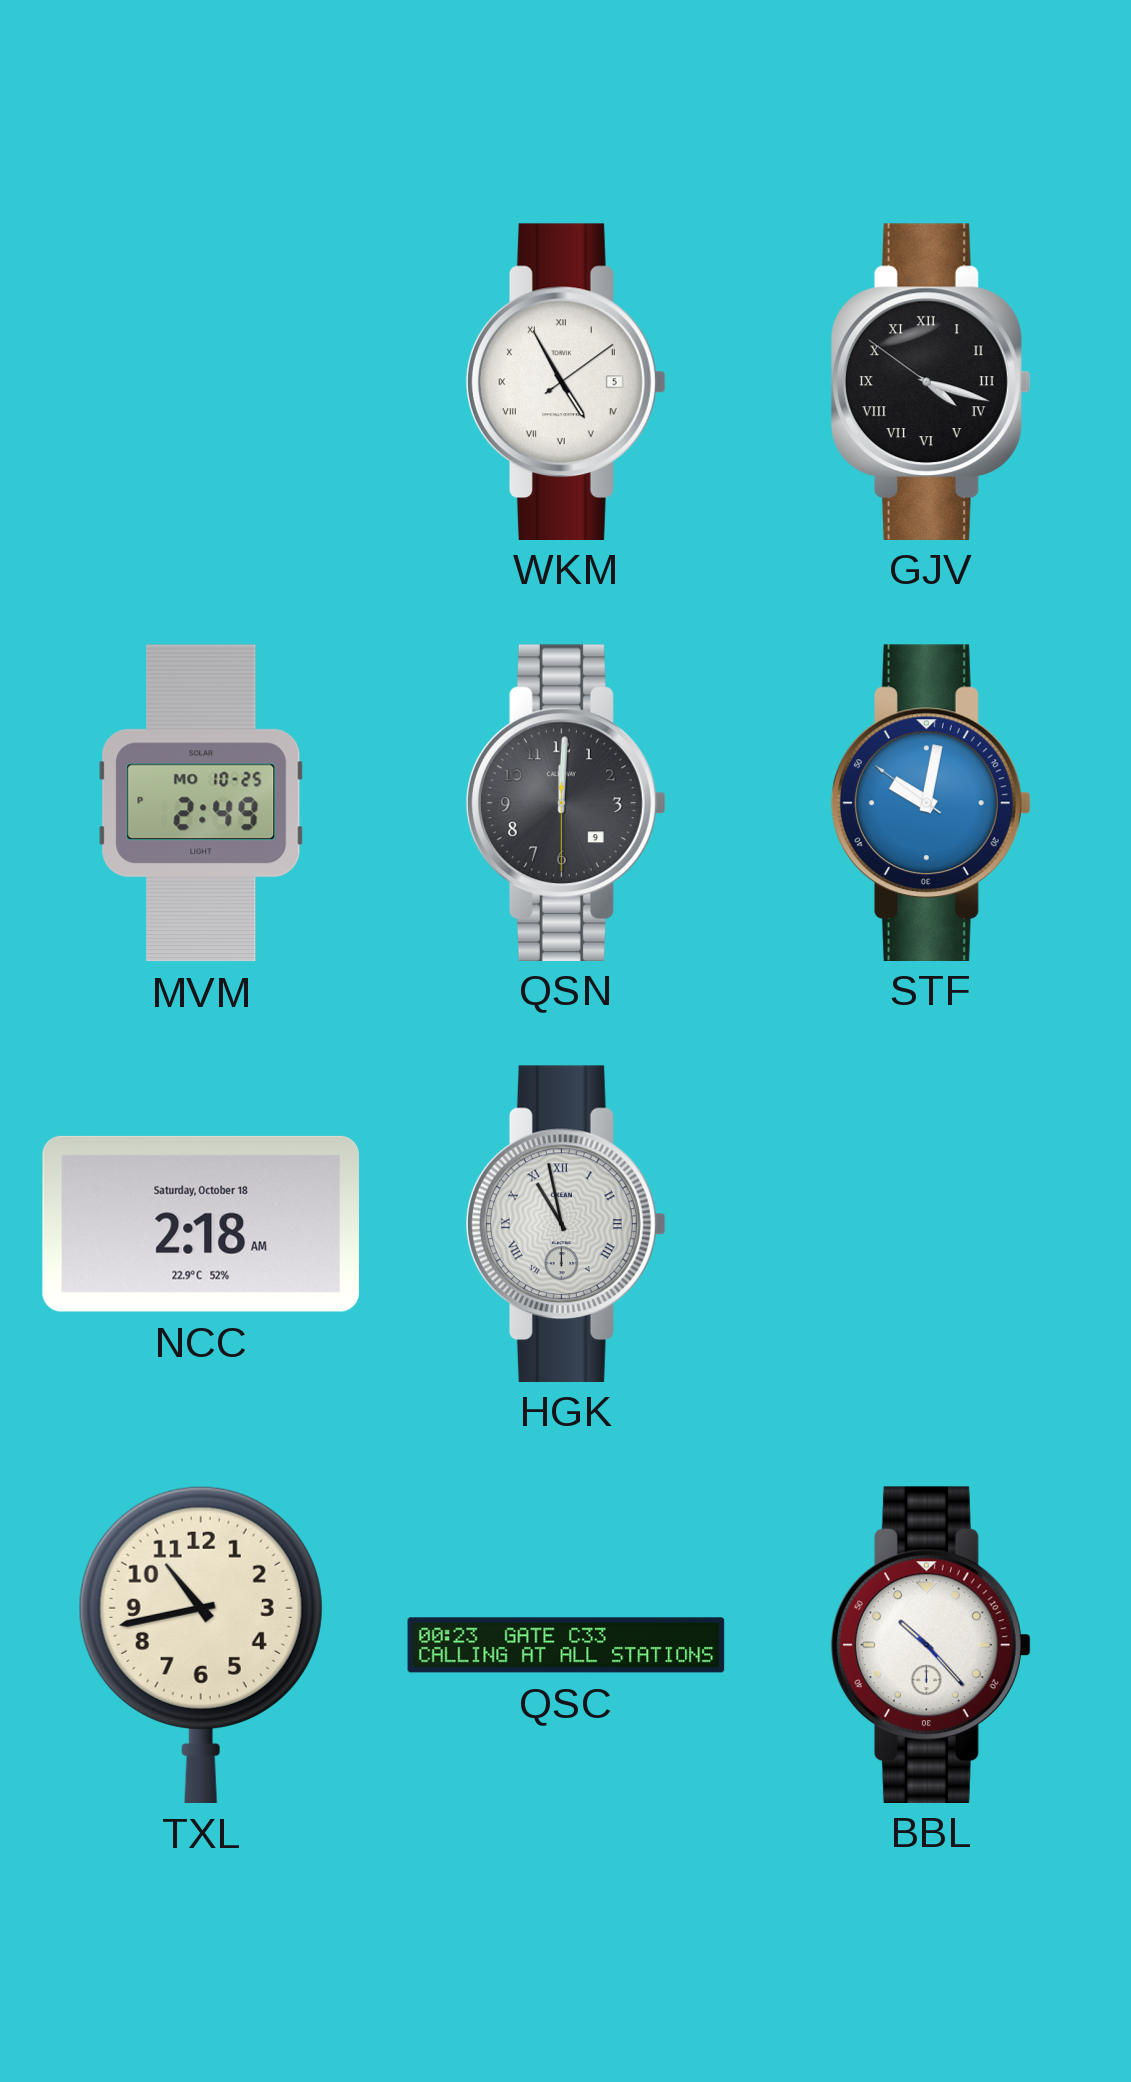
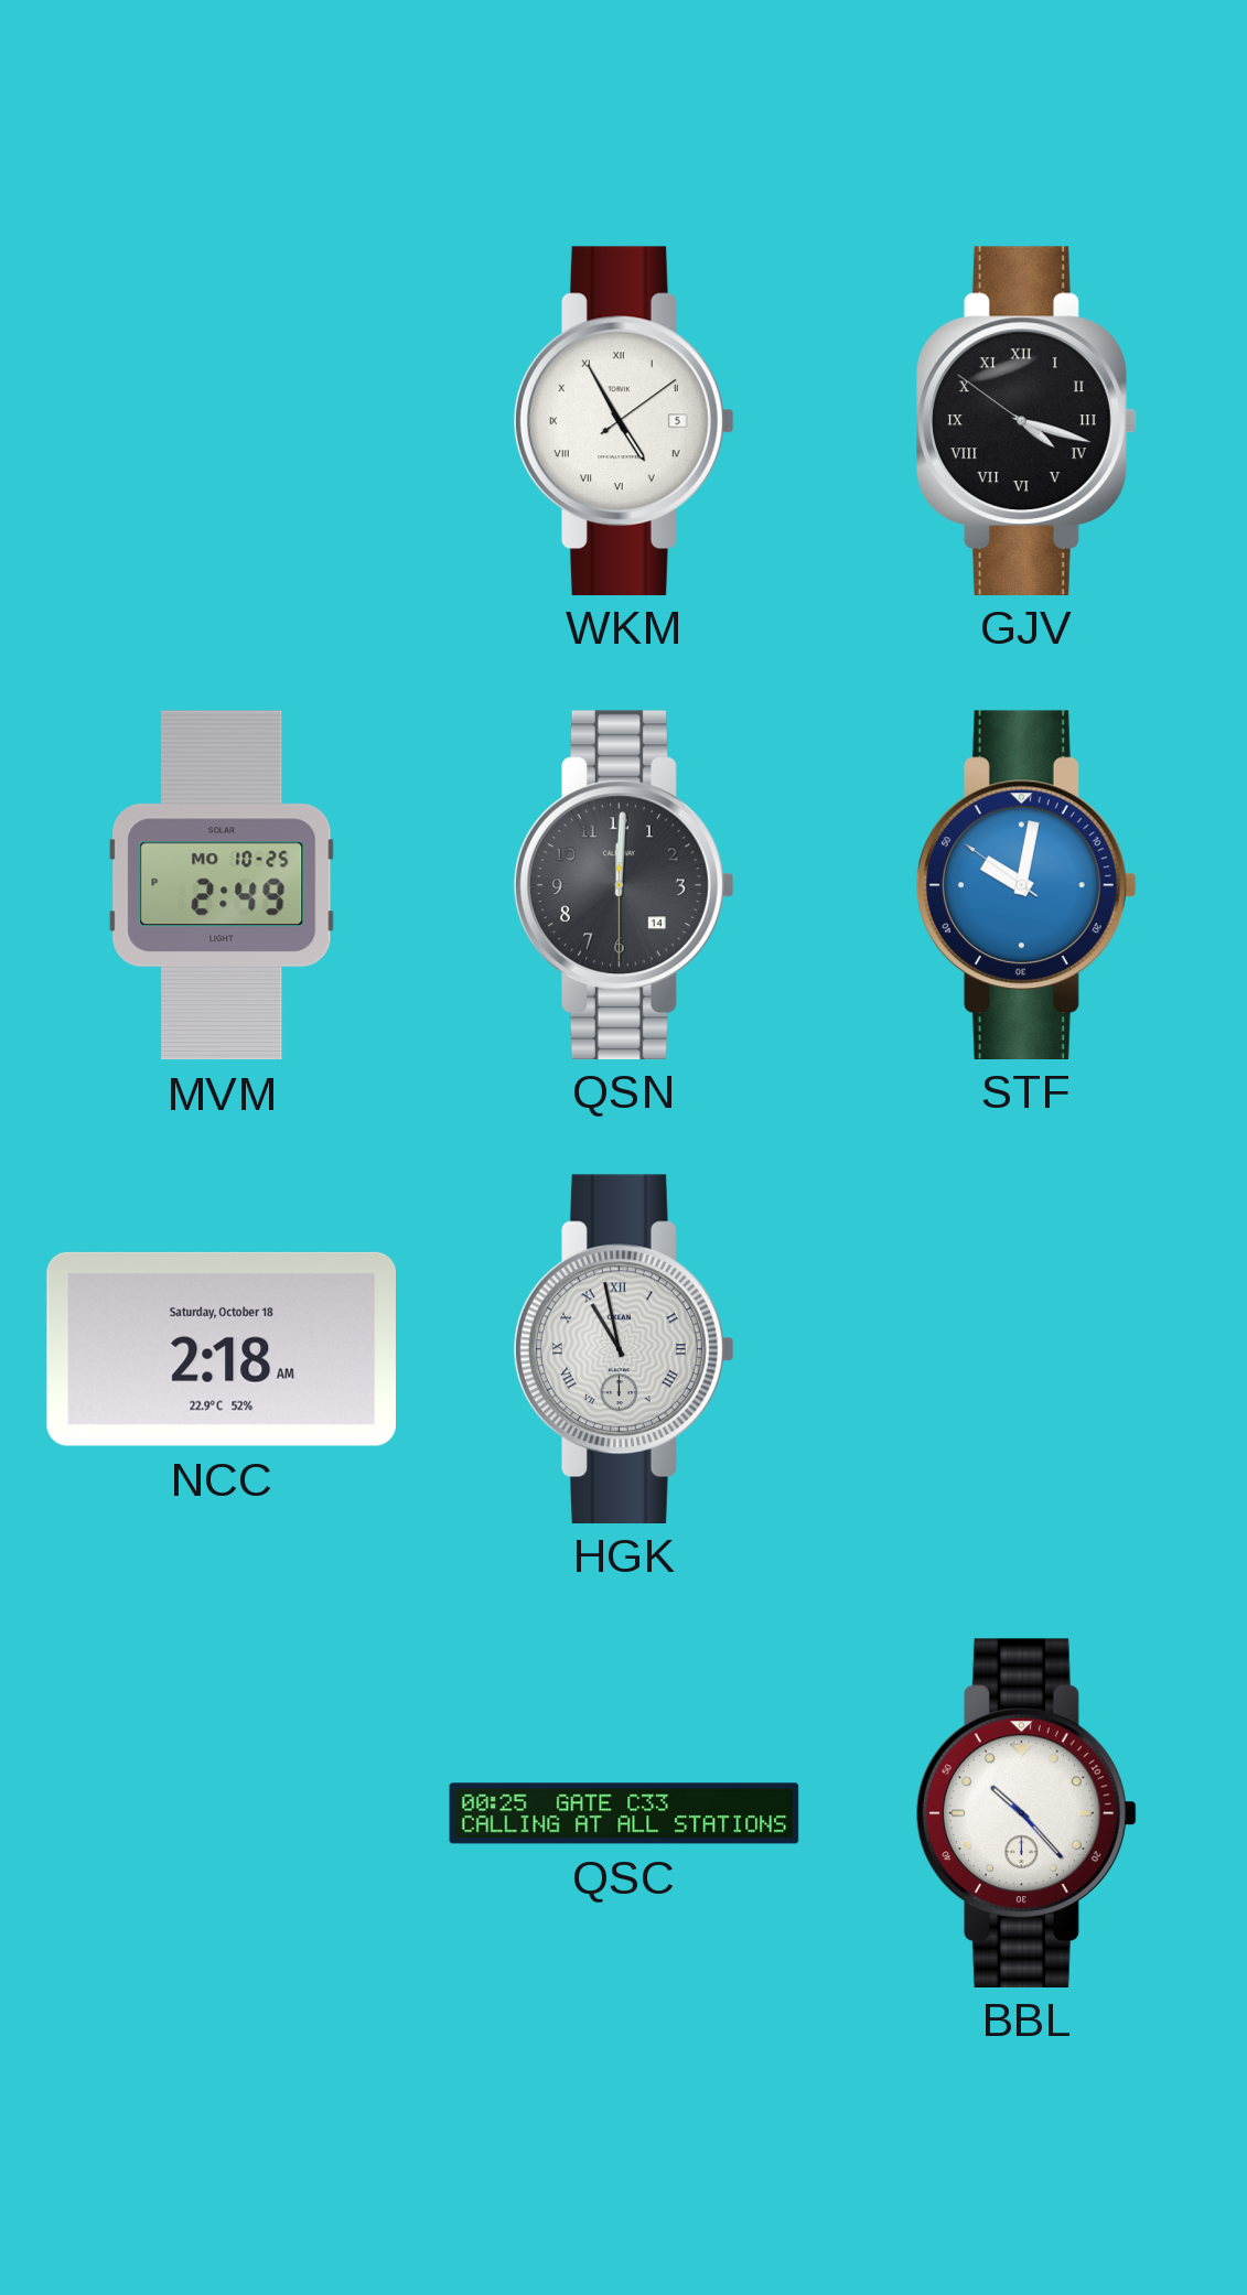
QSN date: 9 -> 14 (624, 884)
TXL: 10:43 -> none (201, 1644)
QSC: 00:23 -> 00:25 (624, 1813)
